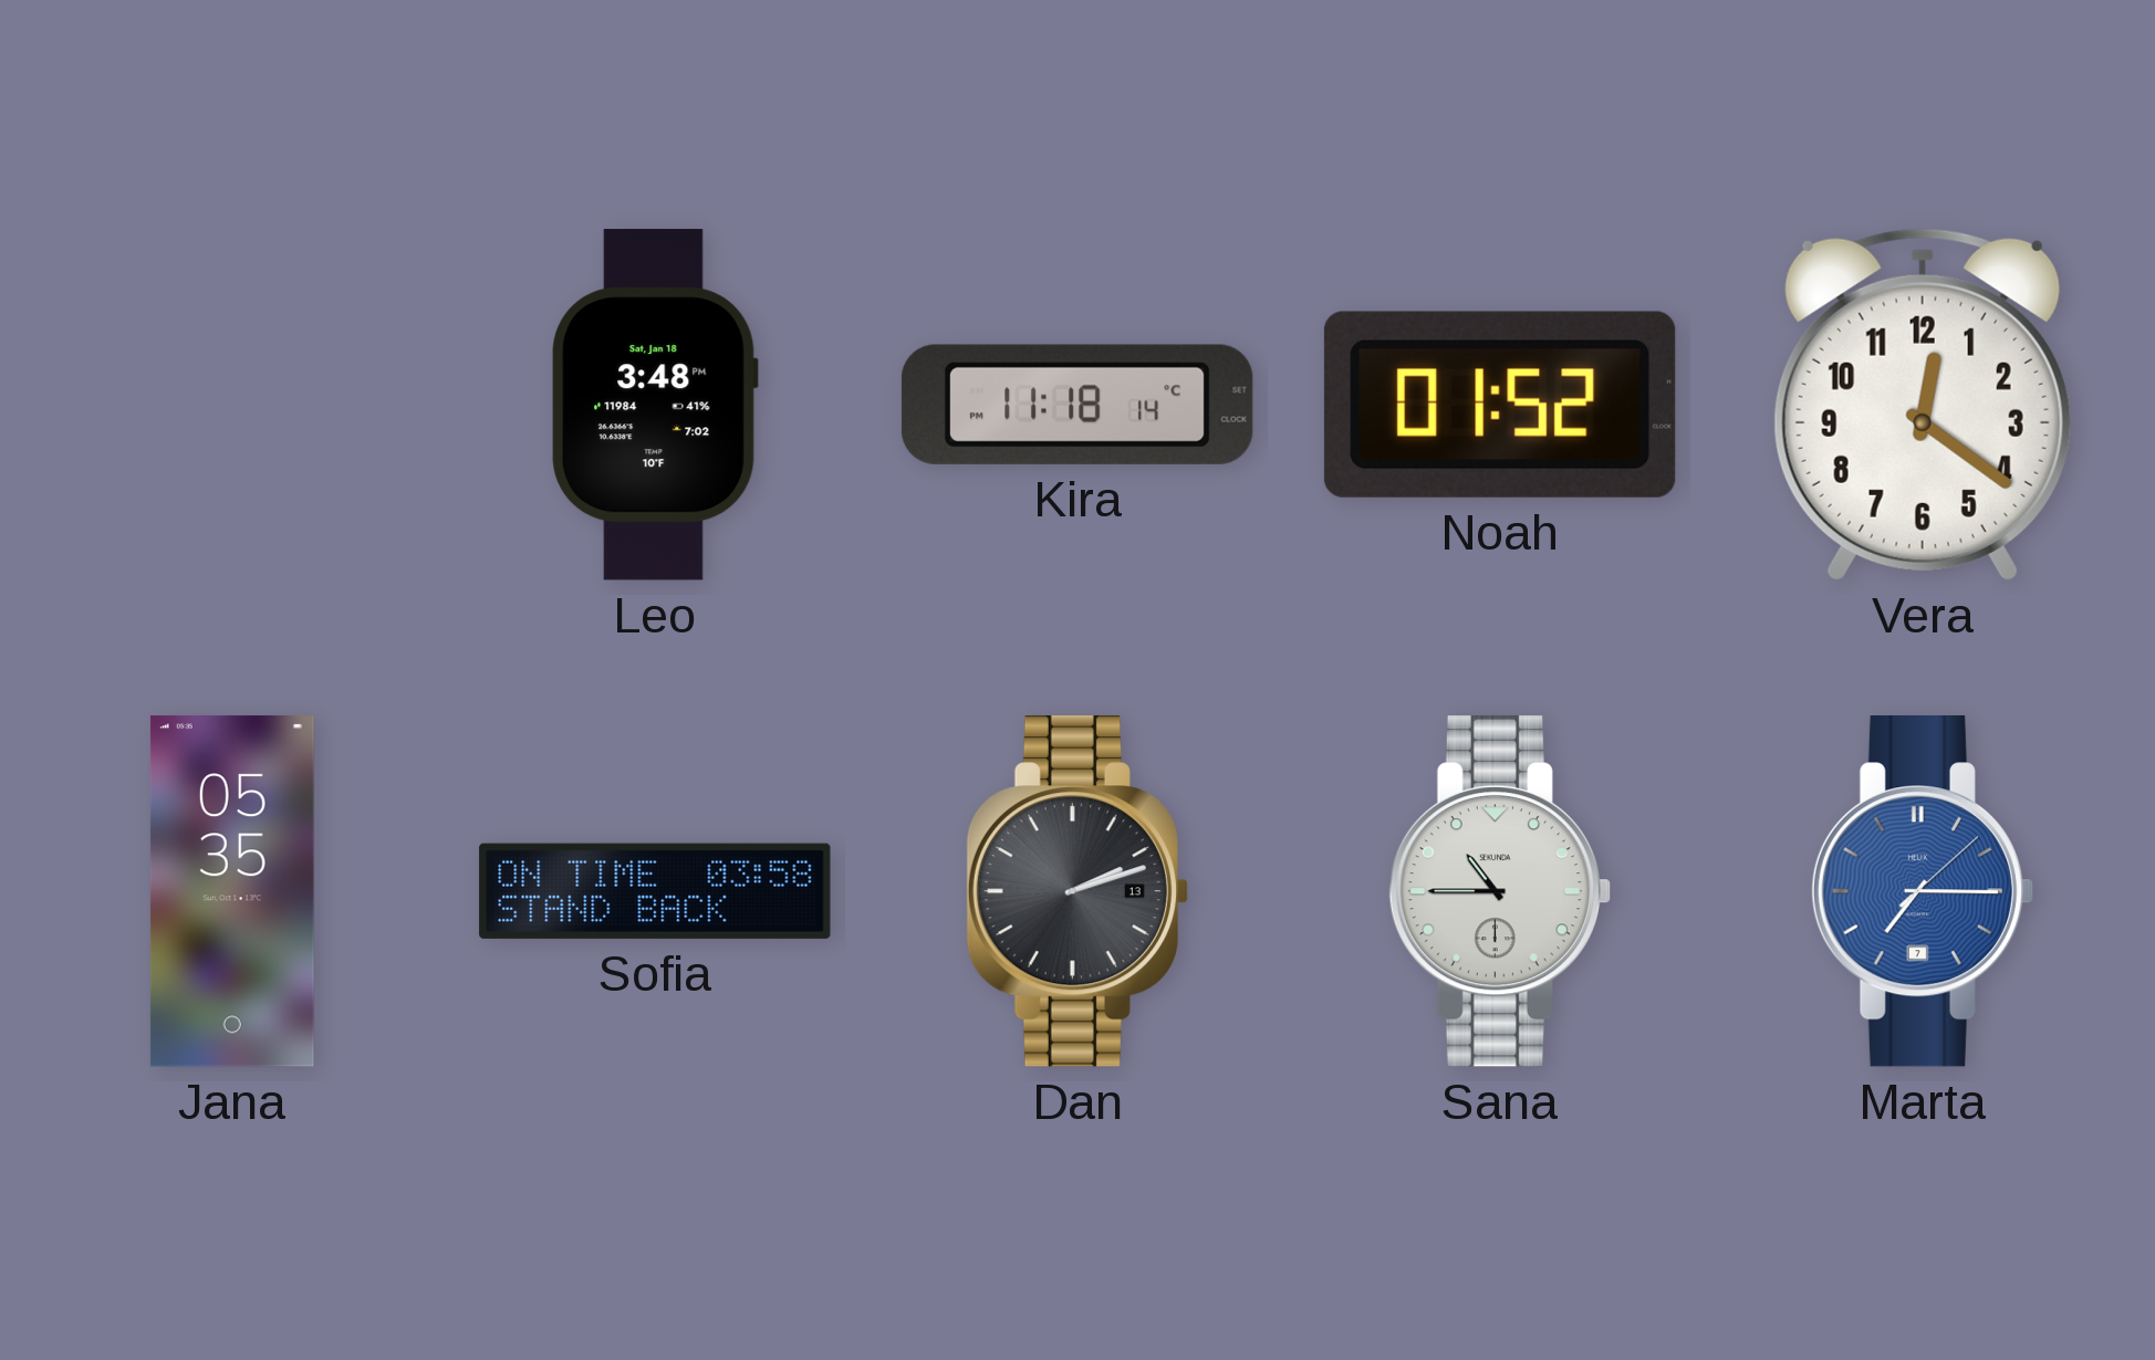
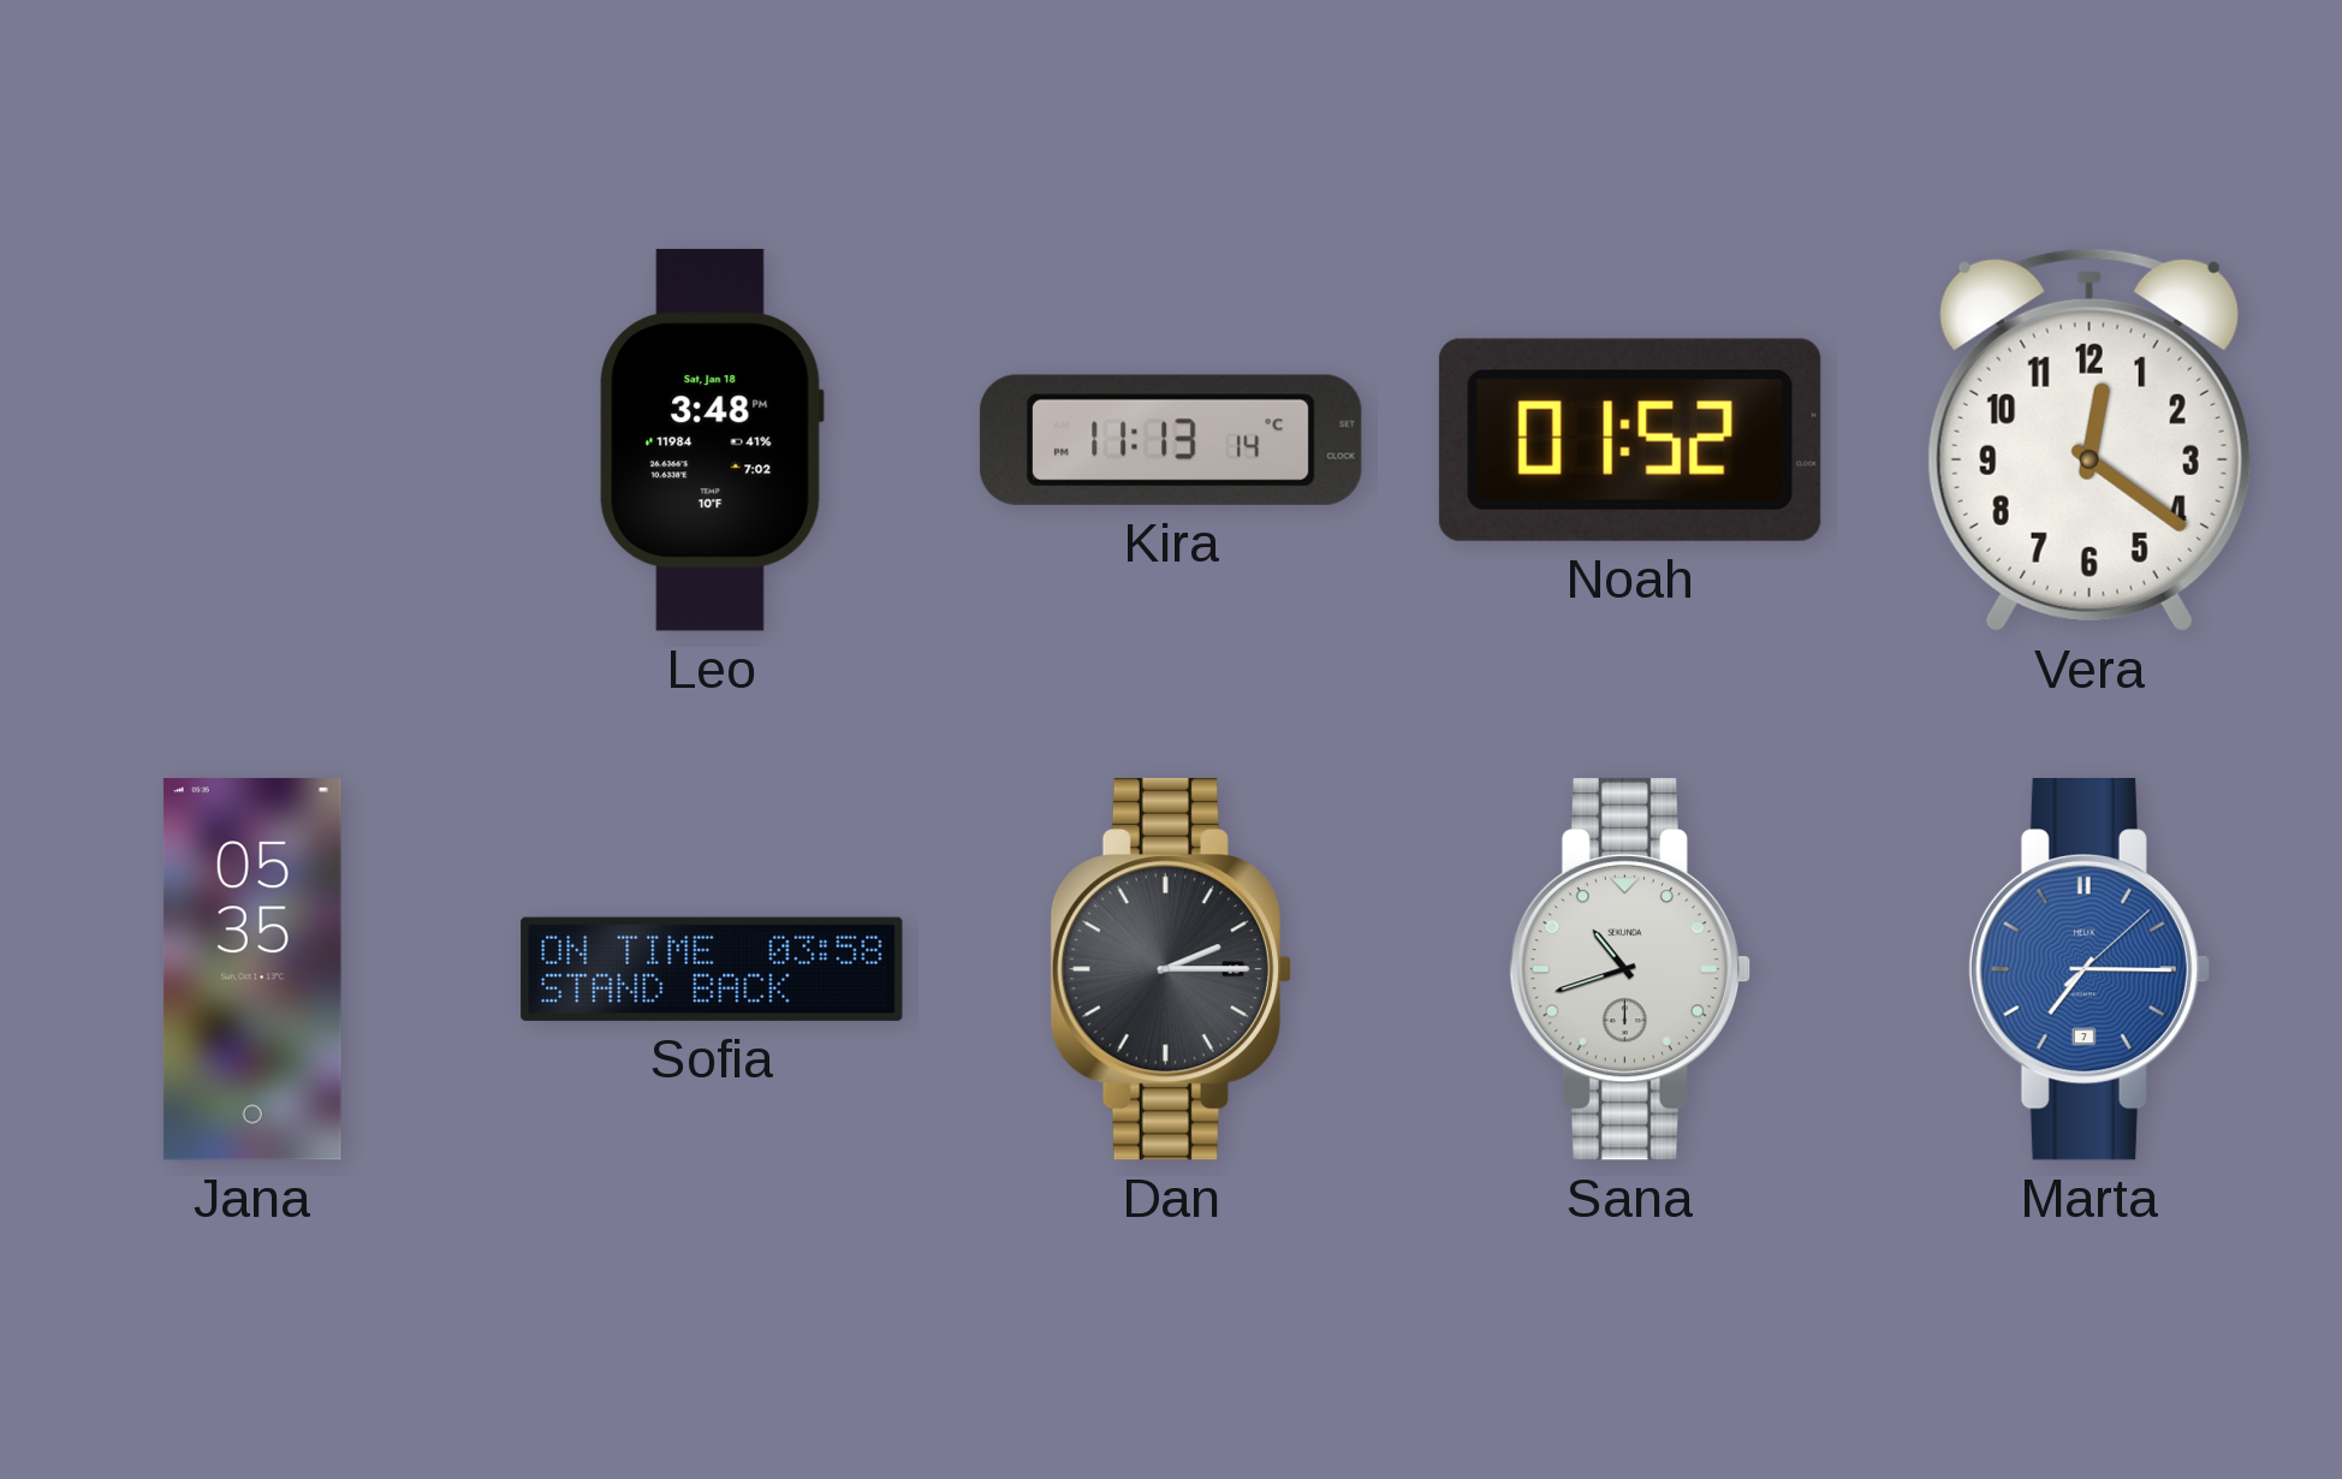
Kira: 11:18 -> 11:13 (1171, 440)
Dan: 2:12 -> 2:15 (1171, 970)
Sana: 10:45 -> 10:42 (1630, 970)
